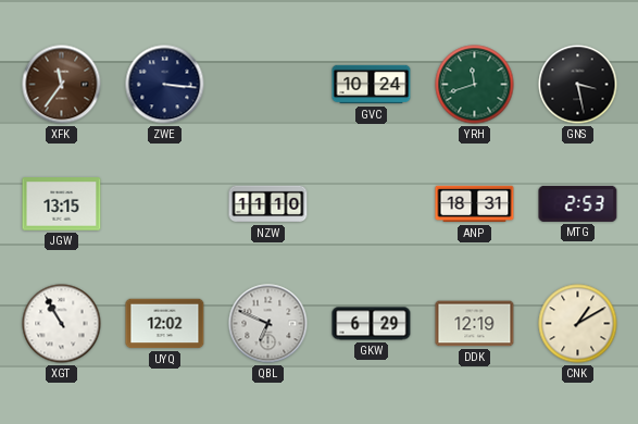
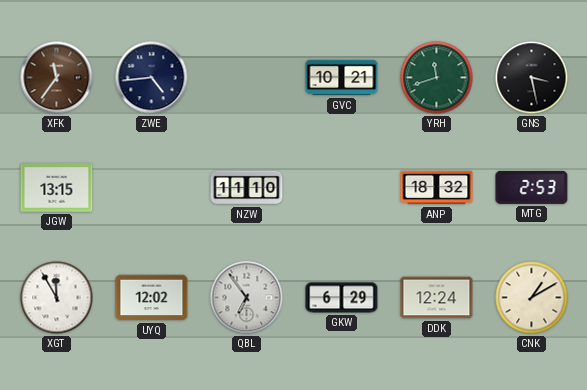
ZWE: 3:16 -> 4:44 (152, 78)
GVC: 10:24 -> 10:21 (342, 78)
ANP: 18:31 -> 18:32 (437, 188)
XGT: 10:55 -> 11:55 (57, 298)
QBL: 6:49 -> 6:54 (247, 298)
DDK: 12:19 -> 12:24 (437, 298)
